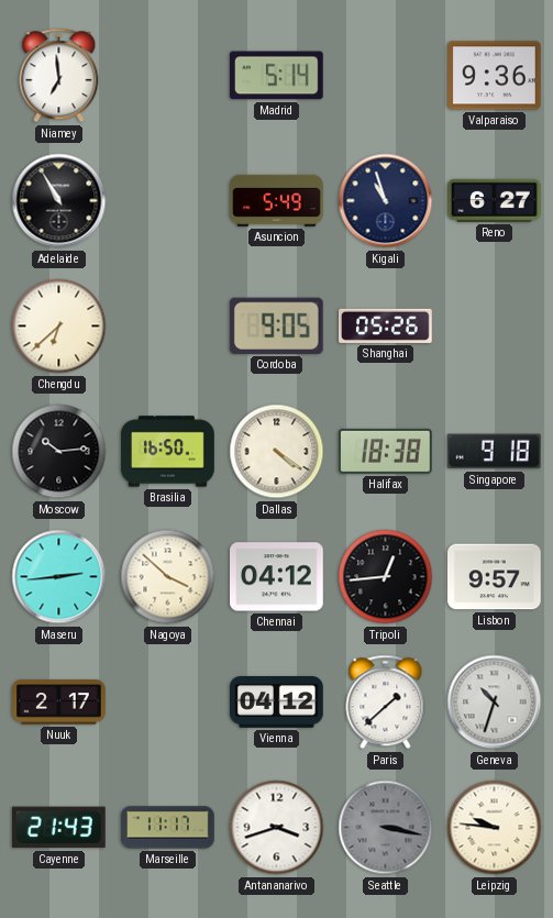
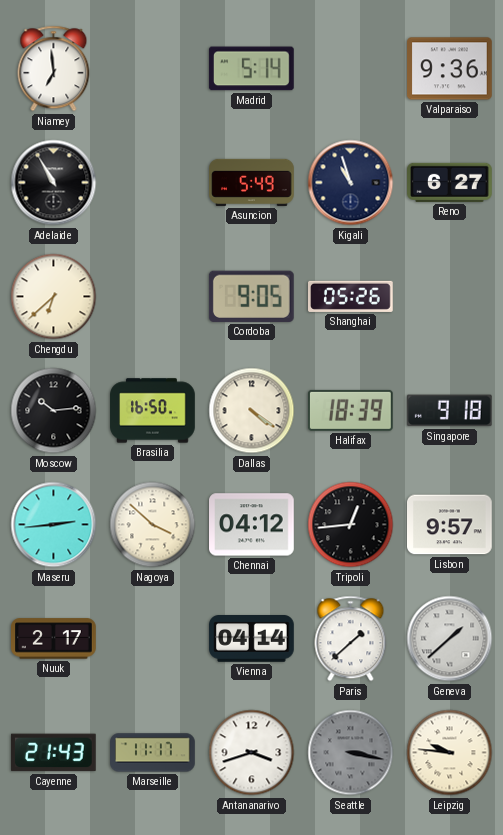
Halifax: 18:38 -> 18:39 (351, 410)
Vienna: 04:12 -> 04:14 (252, 639)
Geneva: 10:33 -> 1:38 (450, 639)
